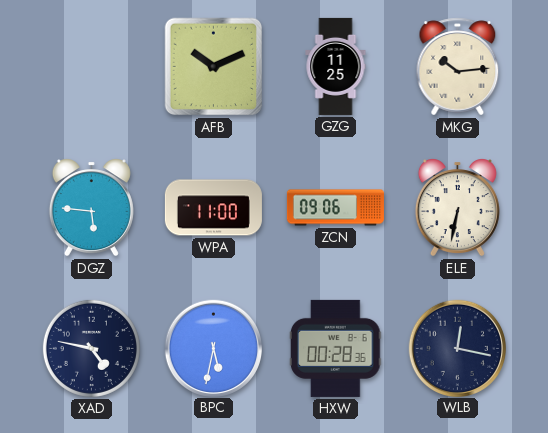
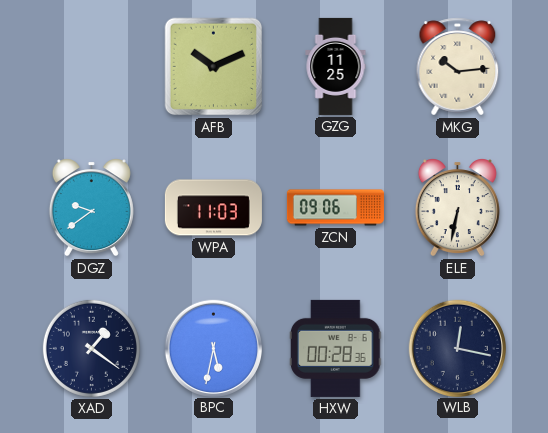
DGZ: 5:46 -> 9:39 (91, 208)
WPA: 11:00 -> 11:03 (213, 208)
XAD: 4:47 -> 1:21 (91, 348)
